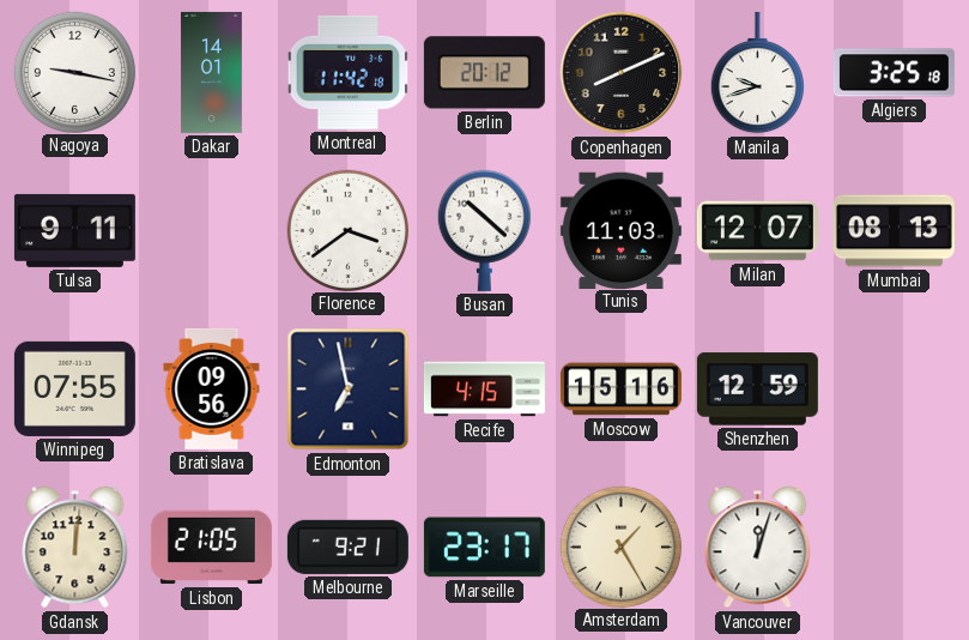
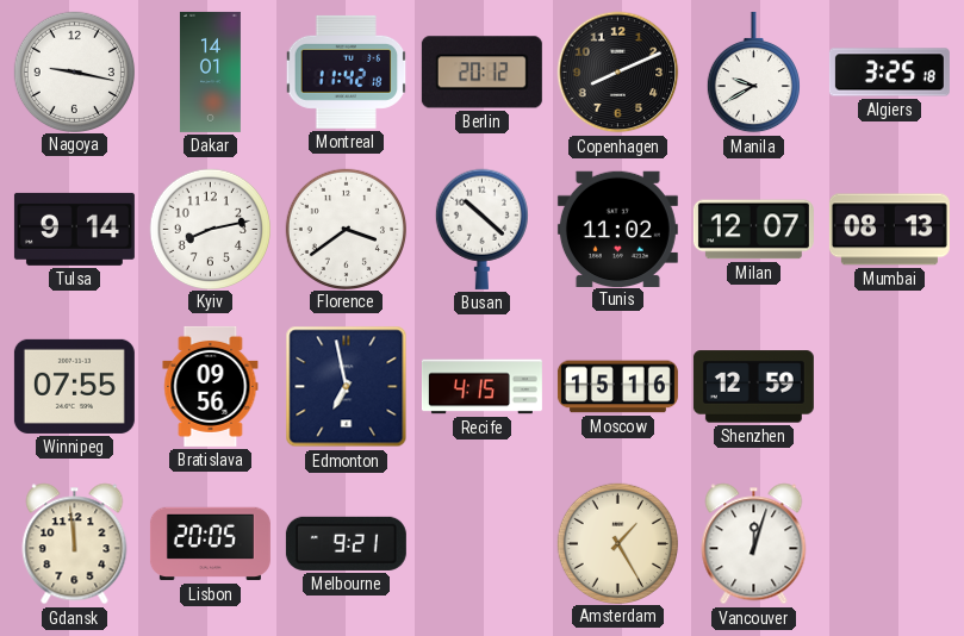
Manila: 9:42 -> 9:40 (753, 73)
Tulsa: 9:11 -> 9:14 (74, 229)
Kyiv: none -> 8:13 (210, 229)
Tunis: 11:03 -> 11:02 (617, 229)
Gdansk: 12:01 -> 11:59 (75, 544)
Lisbon: 21:05 -> 20:05 (210, 544)
Marseille: 23:17 -> none (484, 548)
